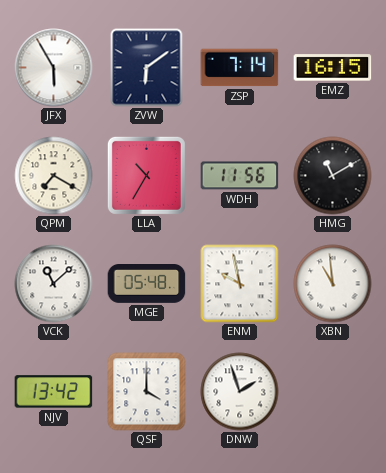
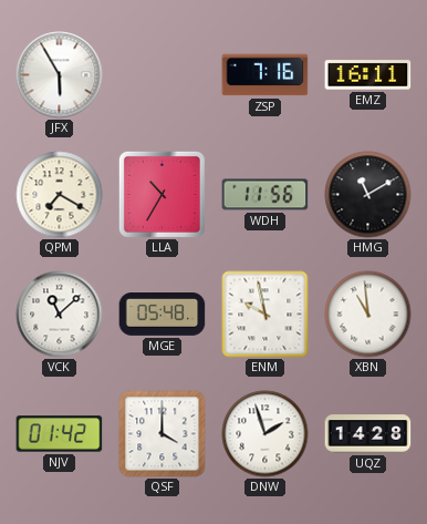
ZVW: 6:09 -> none (147, 68)
ZSP: 7:14 -> 7:16 (265, 75)
EMZ: 16:15 -> 16:11 (368, 75)
NJV: 13:42 -> 01:42 (60, 434)
UQZ: none -> 14:28 (368, 434)
